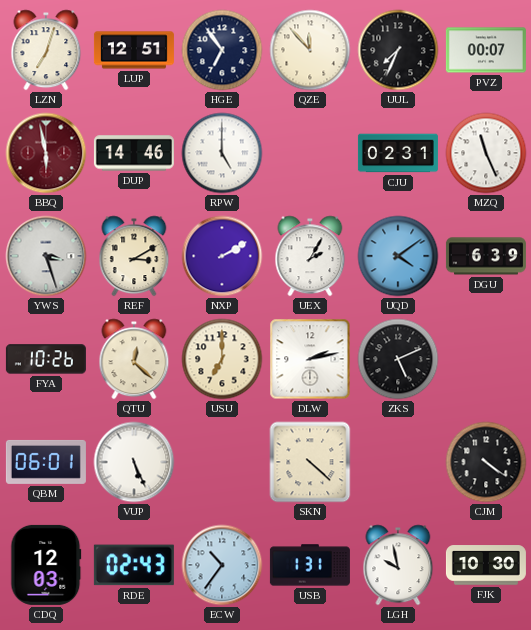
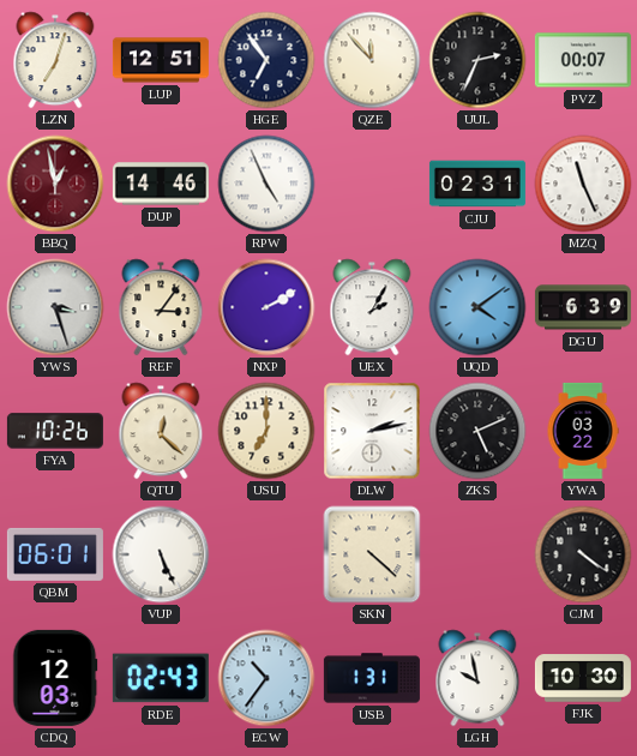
UUL: 7:34 -> 2:34 (477, 60)
BBQ: 5:58 -> 12:58 (55, 184)
RPW: 5:00 -> 4:56 (266, 184)
REF: 3:10 -> 3:06 (161, 307)
YWA: none -> 03:22 (583, 431)
